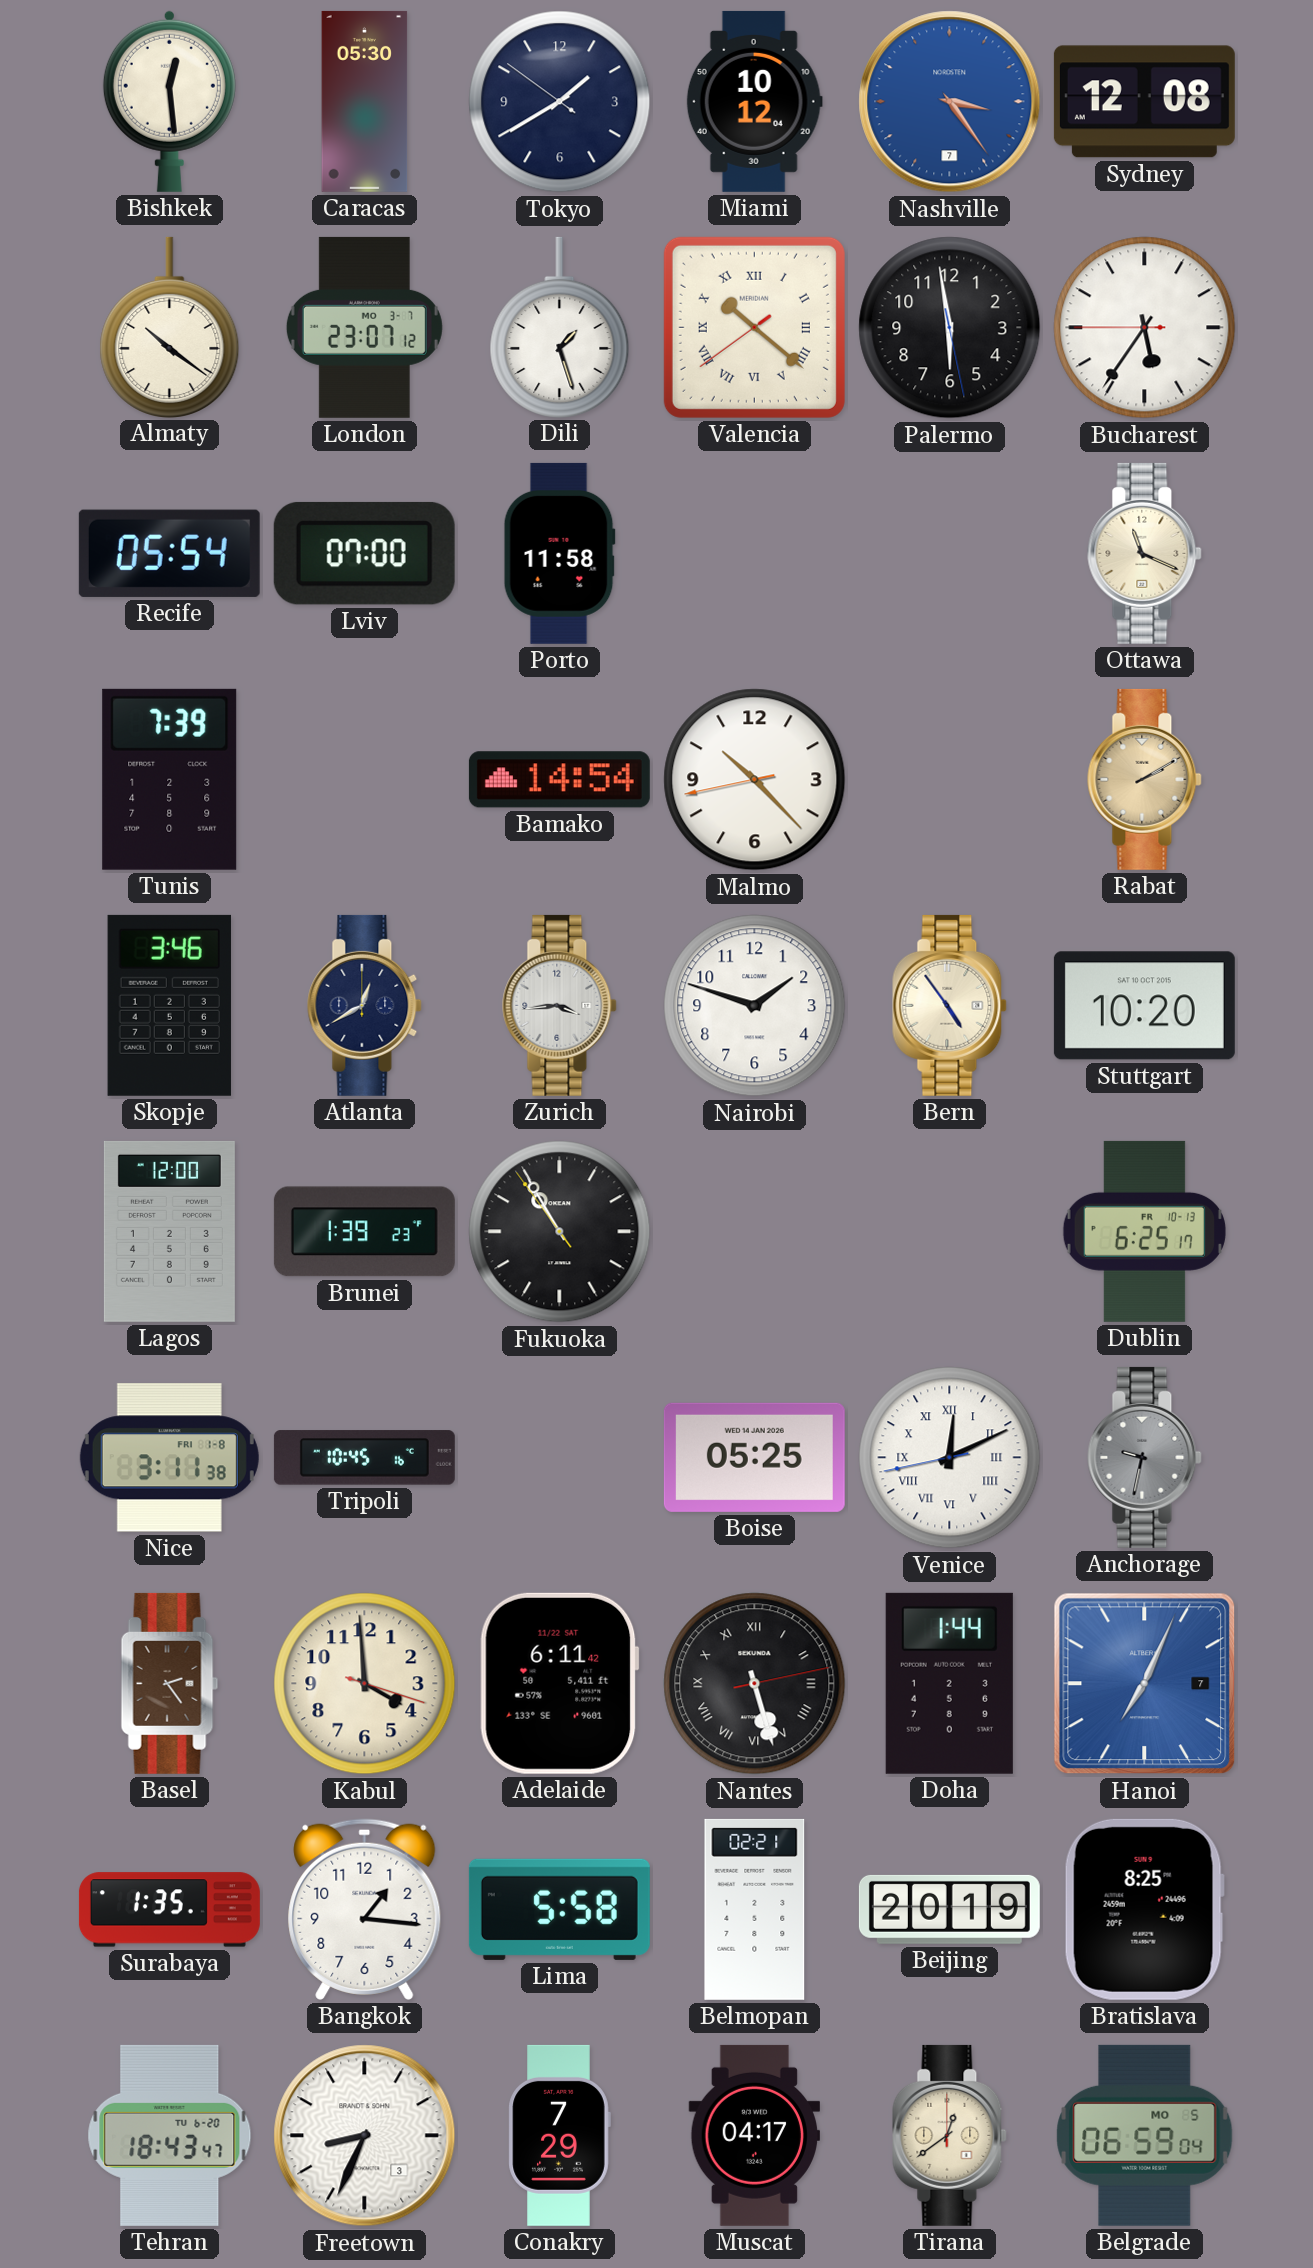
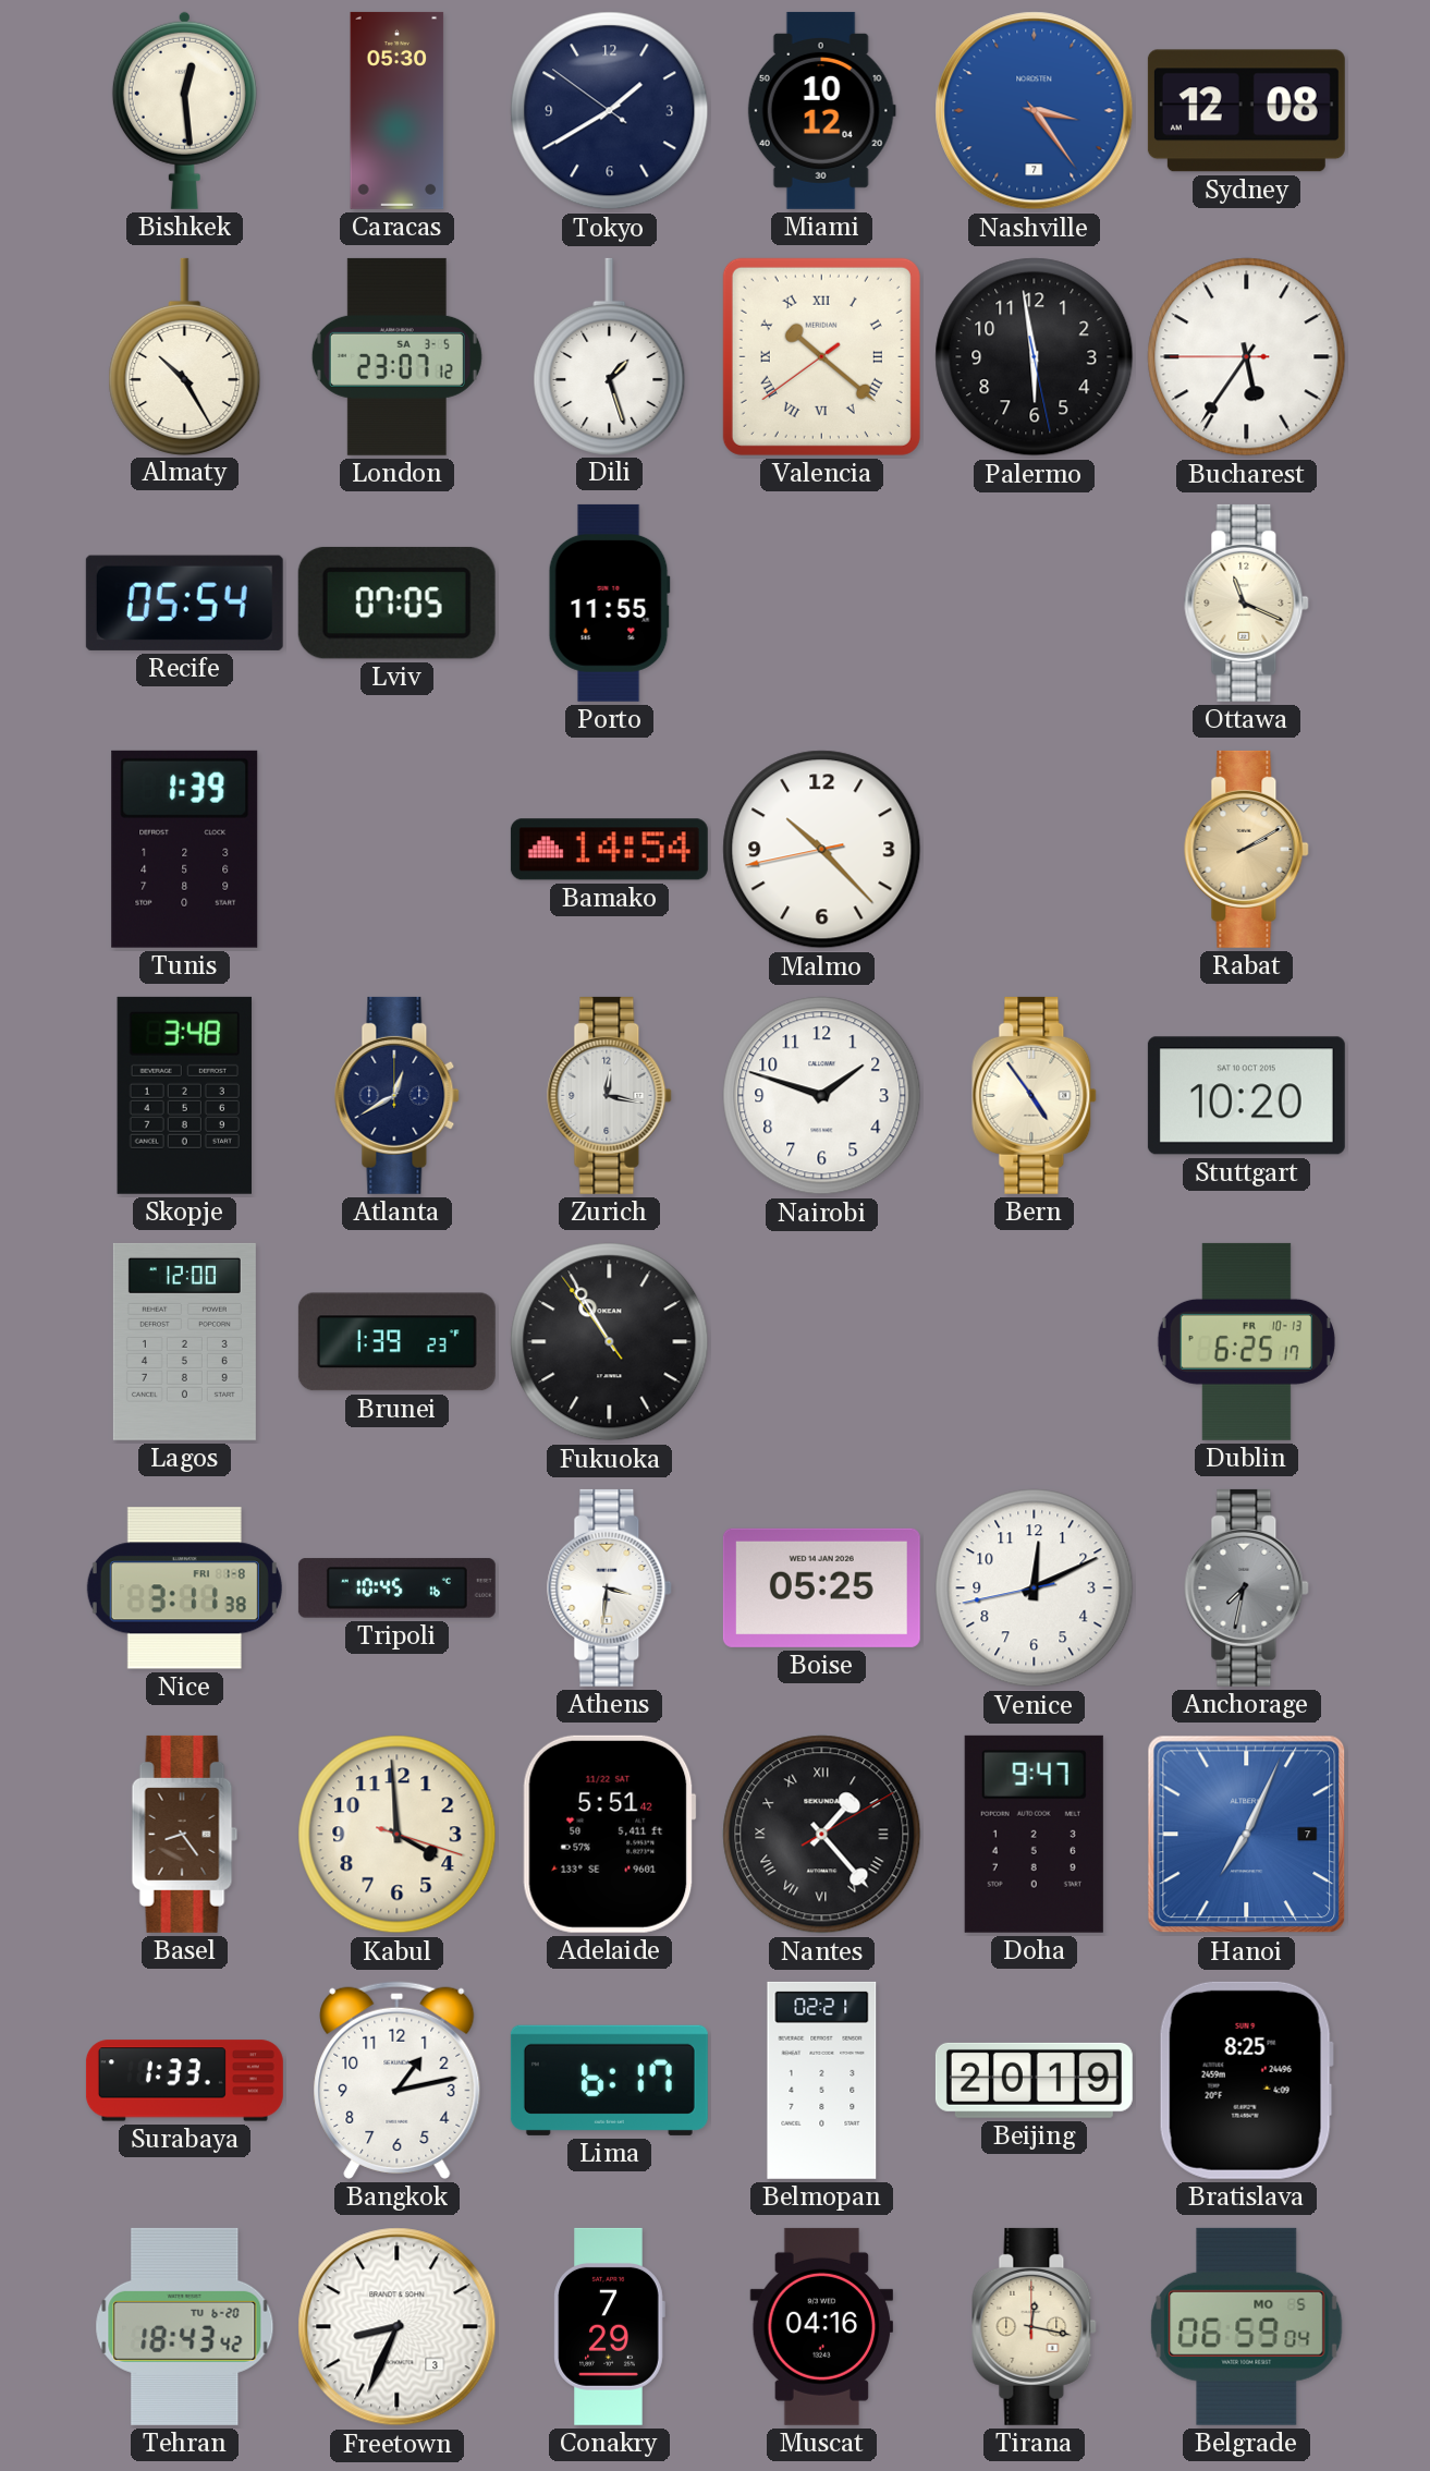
Almaty: 10:21 -> 10:25 (185, 356)
London date: MO 3-7 -> SA 3-5 (396, 356)
Lviv: 07:00 -> 07:05 (396, 602)
Porto: 11:58 -> 11:55 (609, 602)
Tunis: 7:39 -> 1:39 (185, 849)
Skopje: 3:46 -> 3:48 (184, 1095)
Zurich: 3:44 -> 12:17 (610, 1095)
Athens: none -> 3:31 (610, 1587)
Venice numerals: Roman -> Arabic (1035, 1588)
Anchorage: 9:32 -> 7:32 (1247, 1587)
Basel: 2:24 -> 8:24 (185, 1834)
Adelaide: 6:11 -> 5:51 (609, 1834)
Nantes: 5:27 -> 1:23 (822, 1835)
Doha: 1:44 -> 9:47 (1034, 1834)
Surabaya: 1:35 -> 1:33 (184, 2081)
Bangkok: 1:16 -> 1:13 (398, 2080)
Lima: 5:58 -> 6:17 (609, 2080)
Tehran: 18:43:47 -> 18:43:42 (185, 2326)
Muscat: 04:17 -> 04:16 (821, 2326)
Tirana: 12:39 -> 12:17 (1035, 2326)
